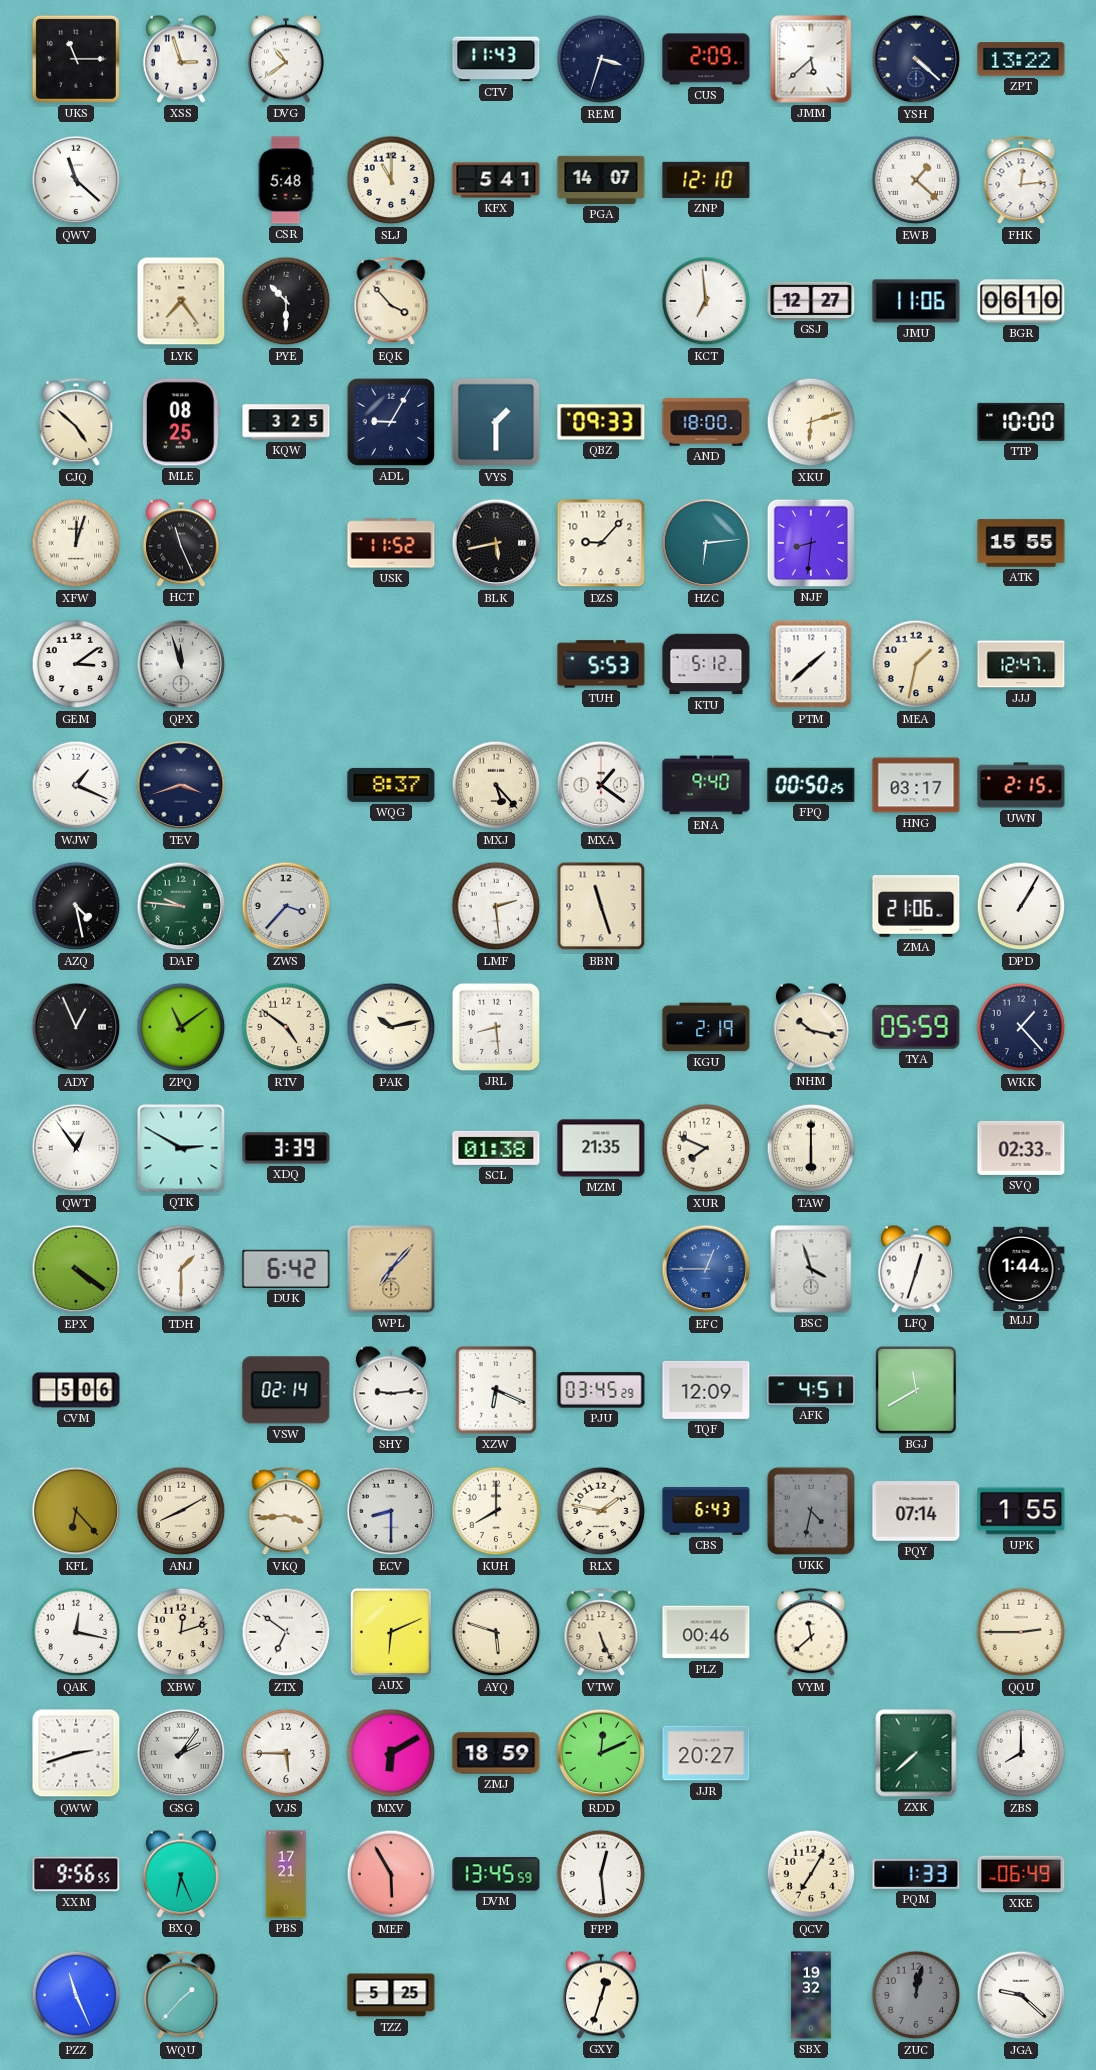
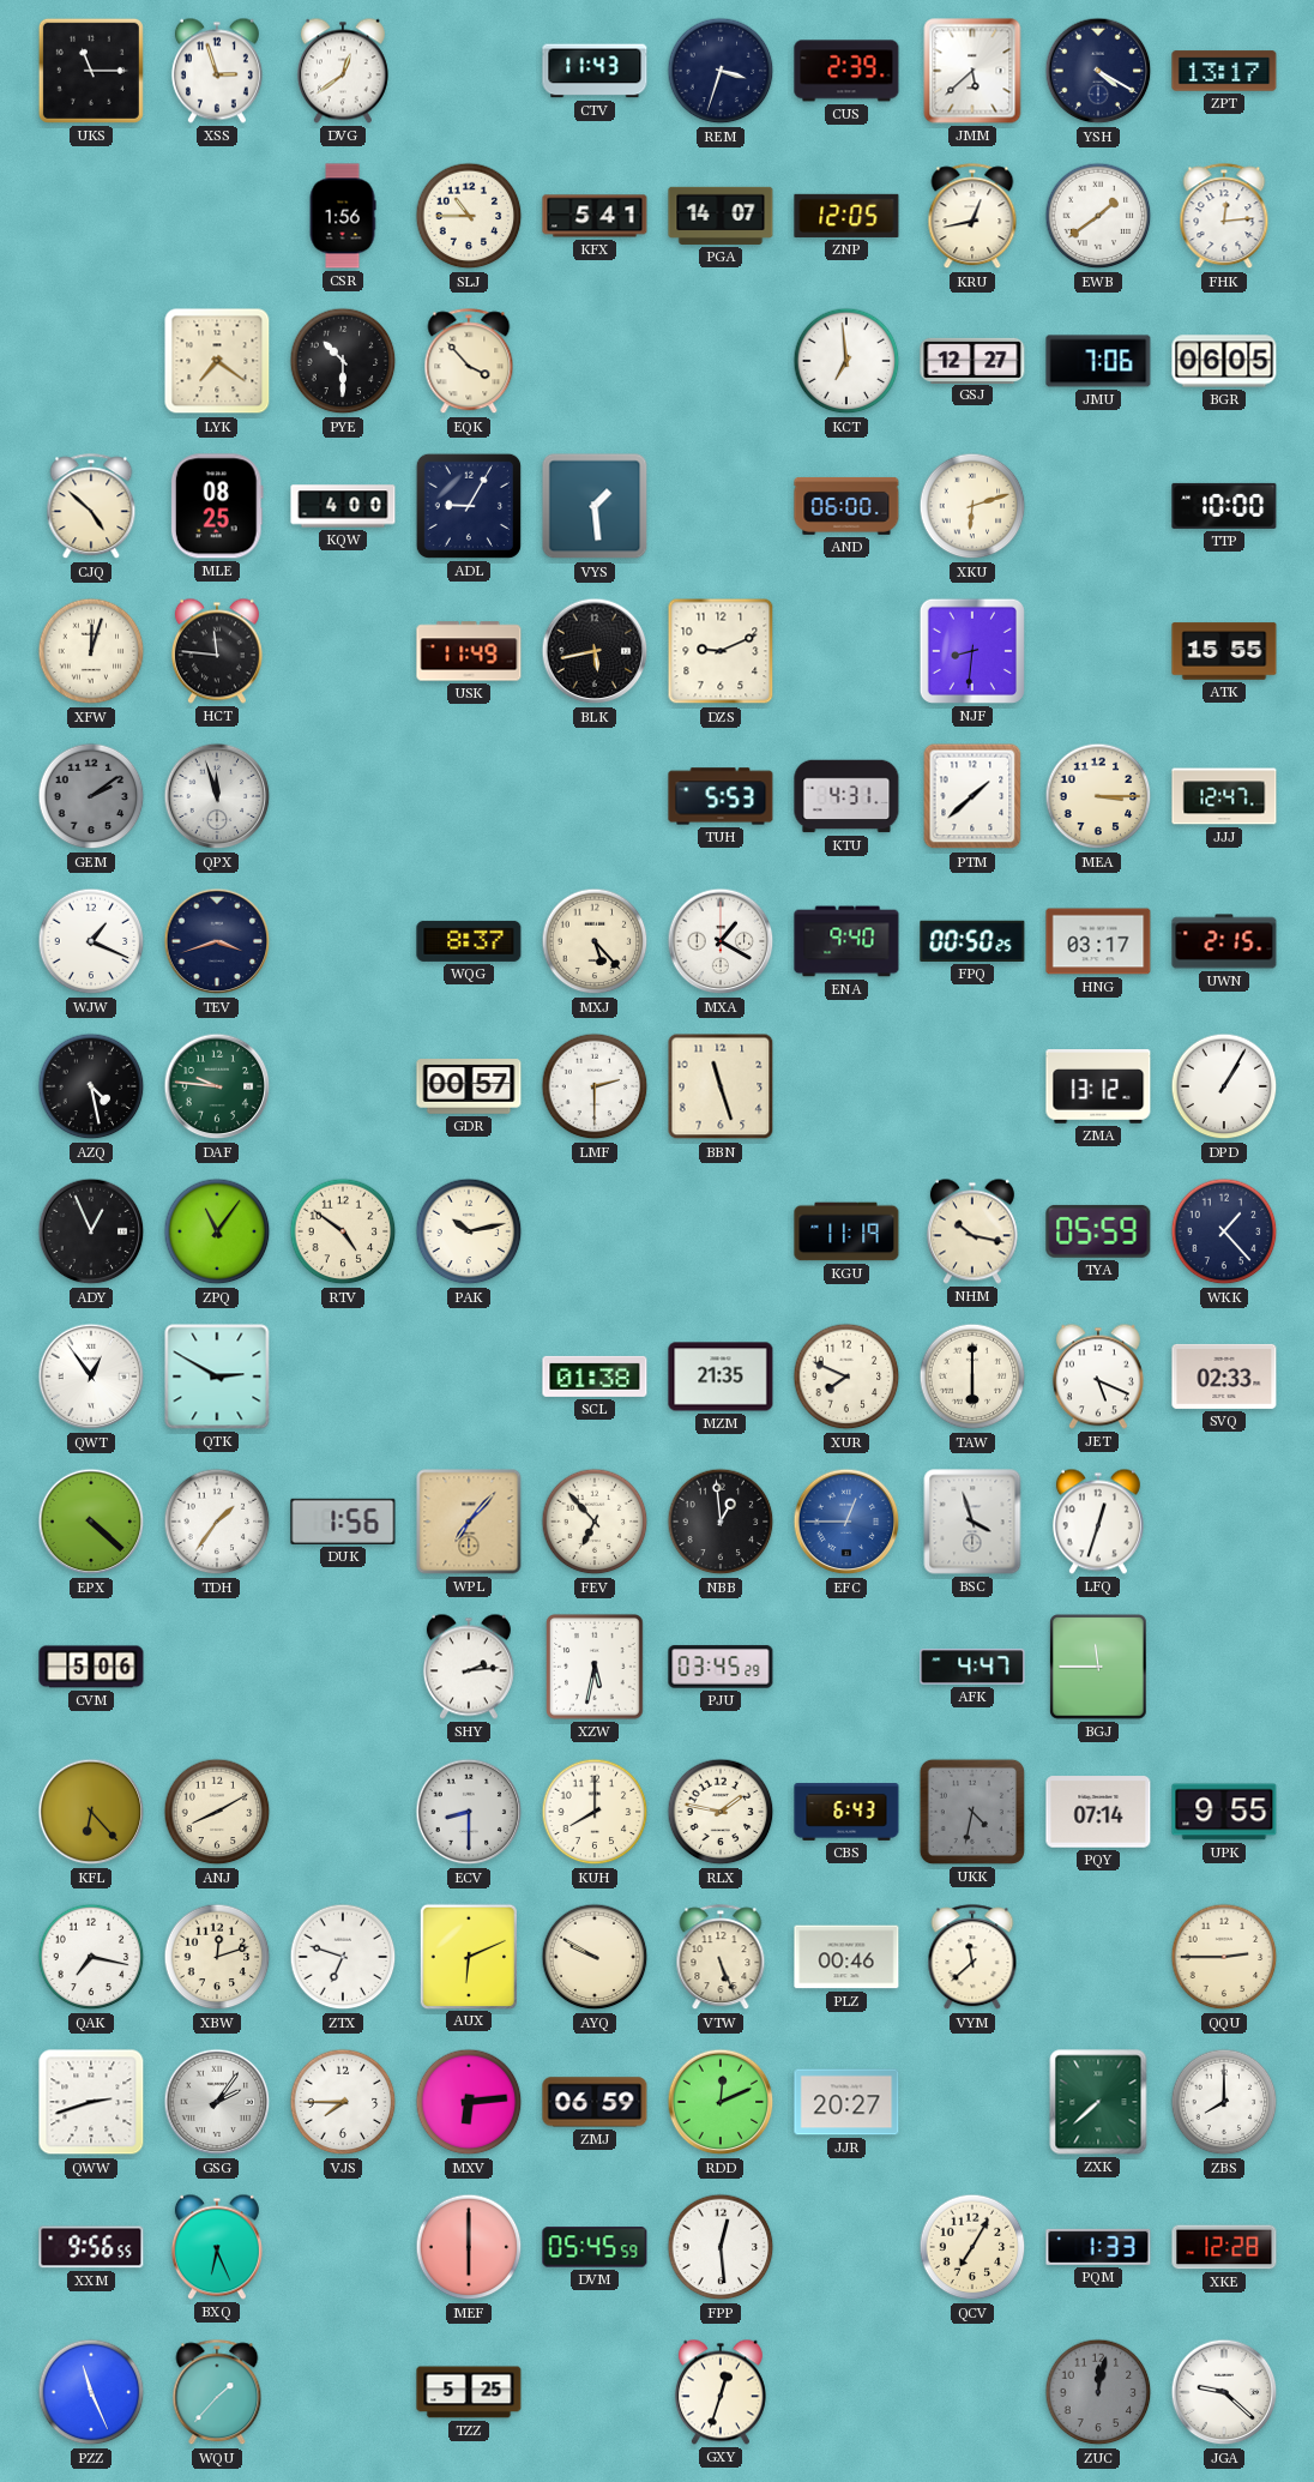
DVG: 10:39 -> 12:39 (343, 71)
CUS: 2:09 -> 2:39 (846, 71)
YSH: 4:22 -> 4:20 (1098, 71)
ZPT: 13:22 -> 13:17 (1224, 71)
QWV: 11:22 -> none (76, 180)
CSR: 5:48 -> 1:56 (343, 216)
SLJ: 11:00 -> 10:45 (469, 216)
ZNP: 12:10 -> 12:05 (846, 216)
KRU: none -> 12:43 (972, 217)
EWB: 1:22 -> 1:39 (1098, 216)
LYK: 7:24 -> 7:21 (217, 361)
JMU: 11:06 -> 7:06 (1098, 361)
BGR: 06:10 -> 06:05 (1224, 361)
KQW: 3:25 -> 4:00 (343, 506)
VYS: 1:30 -> 1:29 (595, 506)
QBZ: 09:33 -> none (601, 422)
AND: 18:00 -> 06:00 (846, 506)
HCT: 11:26 -> 11:46 (217, 651)
USK: 11:52 -> 11:49 (469, 651)
DZS: 9:07 -> 9:11 (721, 651)
HZC: 6:14 -> none (706, 543)
GEM: 3:09 -> 2:09 (91, 796)
GEM dial: white -> grey (91, 796)
KTU: 5:12 -> 4:31 (846, 796)
MEA: 1:32 -> 3:15 (1098, 796)
MXA: 1:21 -> 1:20 (721, 941)
ZWS: 3:37 -> none (286, 906)
GDR: none -> 00:57 (469, 1086)
LMF: 2:29 -> 2:30 (595, 1086)
ZMA: 21:06 -> 13:12 (1098, 1086)
ZPQ: 11:09 -> 11:06 (217, 1231)
JRL: 8:29 -> none (496, 1027)
KGU: 2:19 -> 11:19 (846, 1231)
XDQ: 3:39 -> none (286, 1148)
JET: none -> 5:19 (1098, 1376)
EPX: 4:21 -> 4:22 (91, 1522)
TDH: 1:30 -> 1:36 (217, 1522)
DUK: 6:42 -> 1:56 (343, 1522)
FEV: none -> 6:53 (595, 1522)
NBB: none -> 12:59 (721, 1522)
MJJ: 1:44 -> none (1021, 1268)
VSW: 02:14 -> none (286, 1390)
SHY: 9:14 -> 2:14 (469, 1667)
XZW: 6:19 -> 5:32 (595, 1667)
TQF: 12:09 -> none (706, 1390)
AFK: 4:51 -> 4:47 (972, 1667)
BGJ: 11:40 -> 11:45 (1098, 1667)
VKQ: 3:44 -> none (286, 1512)
UPK: 1:55 -> 9:55 (1224, 1812)
QAK: 12:17 -> 7:17 (91, 1957)
ZTX: 6:51 -> 6:48 (343, 1957)
AYQ: 5:48 -> 9:50 (595, 1957)
VJS: 5:45 -> 7:45 (343, 2102)
MXV: 6:10 -> 6:14 (469, 2102)
ZMJ: 18:59 -> 06:59 (595, 2102)
PBS: 17:21 -> none (286, 1874)
MEF: 5:55 -> 6:00 (469, 2247)
DVM: 13:45 -> 05:45 (595, 2247)
XKE: 06:49 -> 12:28 (1224, 2247)
SBX: 19:32 -> none (811, 1995)
